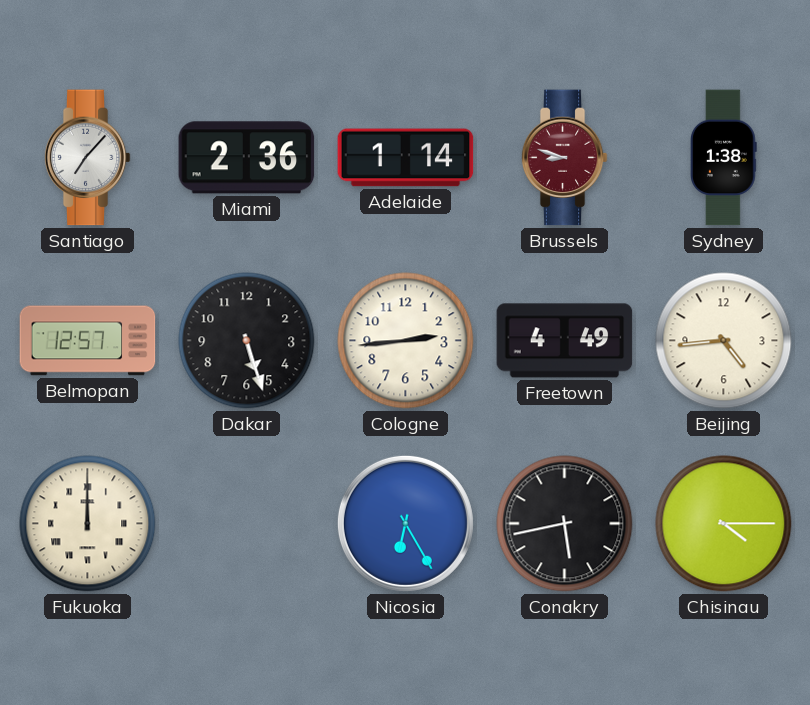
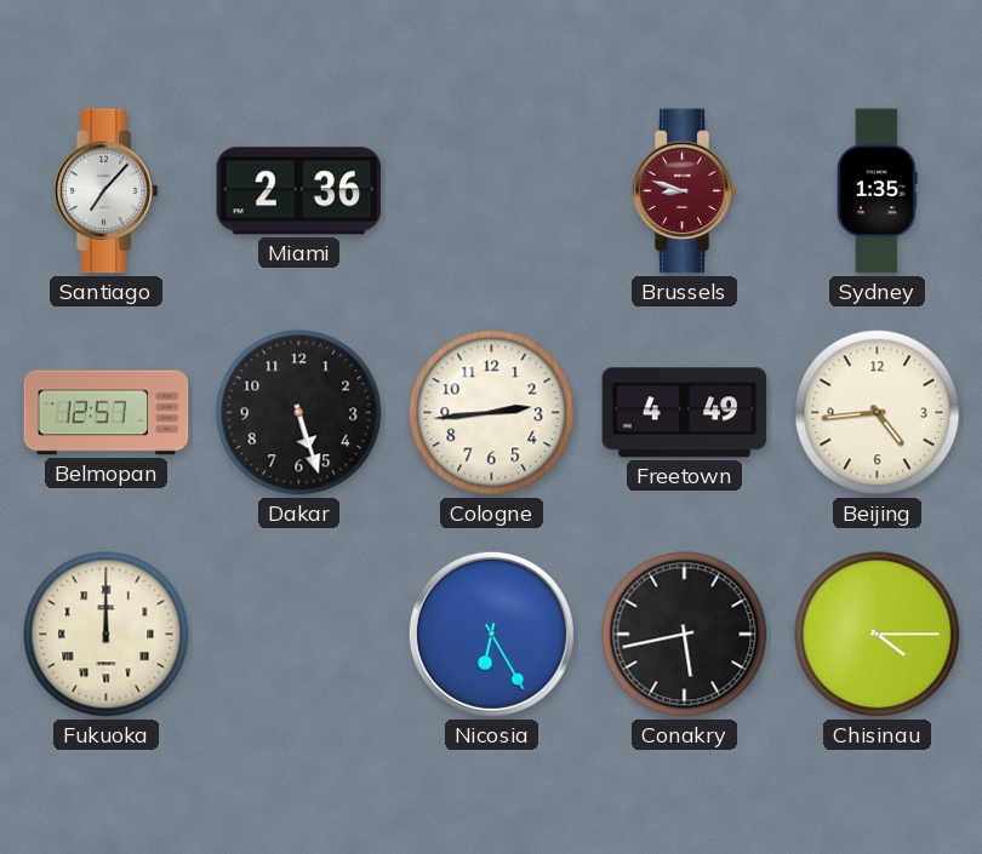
Adelaide: 1:14 -> none (406, 158)
Sydney: 1:38 -> 1:35 (878, 191)
